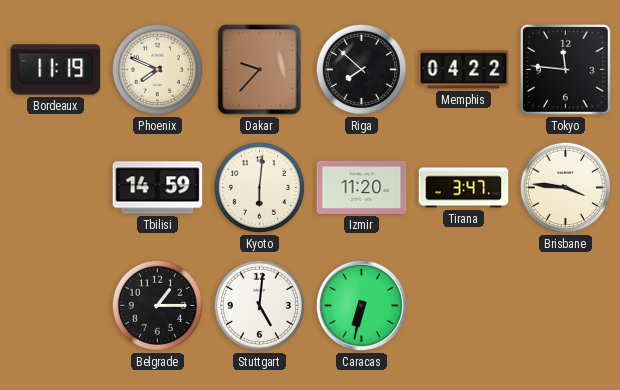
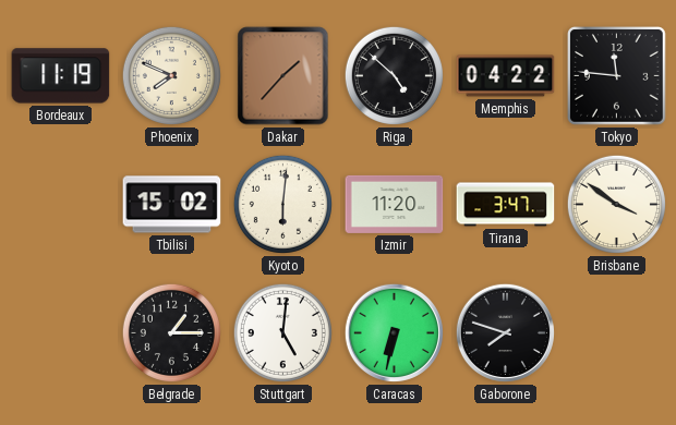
Dakar: 9:37 -> 1:37 (283, 76)
Riga: 7:52 -> 4:52 (394, 75)
Tbilisi: 14:59 -> 15:02 (172, 205)
Brisbane: 3:46 -> 3:51 (616, 204)
Gaborone: none -> 7:48 (505, 332)
